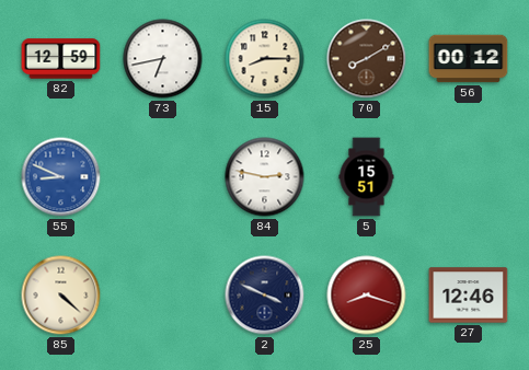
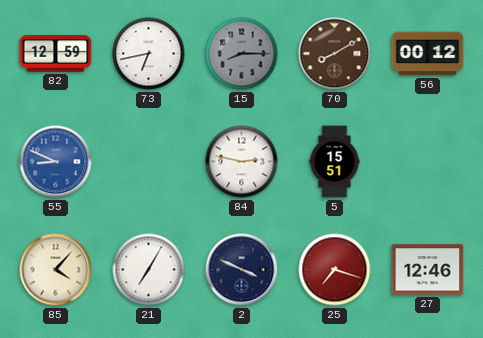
15 dial: cream -> grey (242, 54)
85: 4:22 -> 4:07 (56, 270)
21: none -> 7:05 (149, 270)
25: 8:18 -> 7:18 (335, 270)
